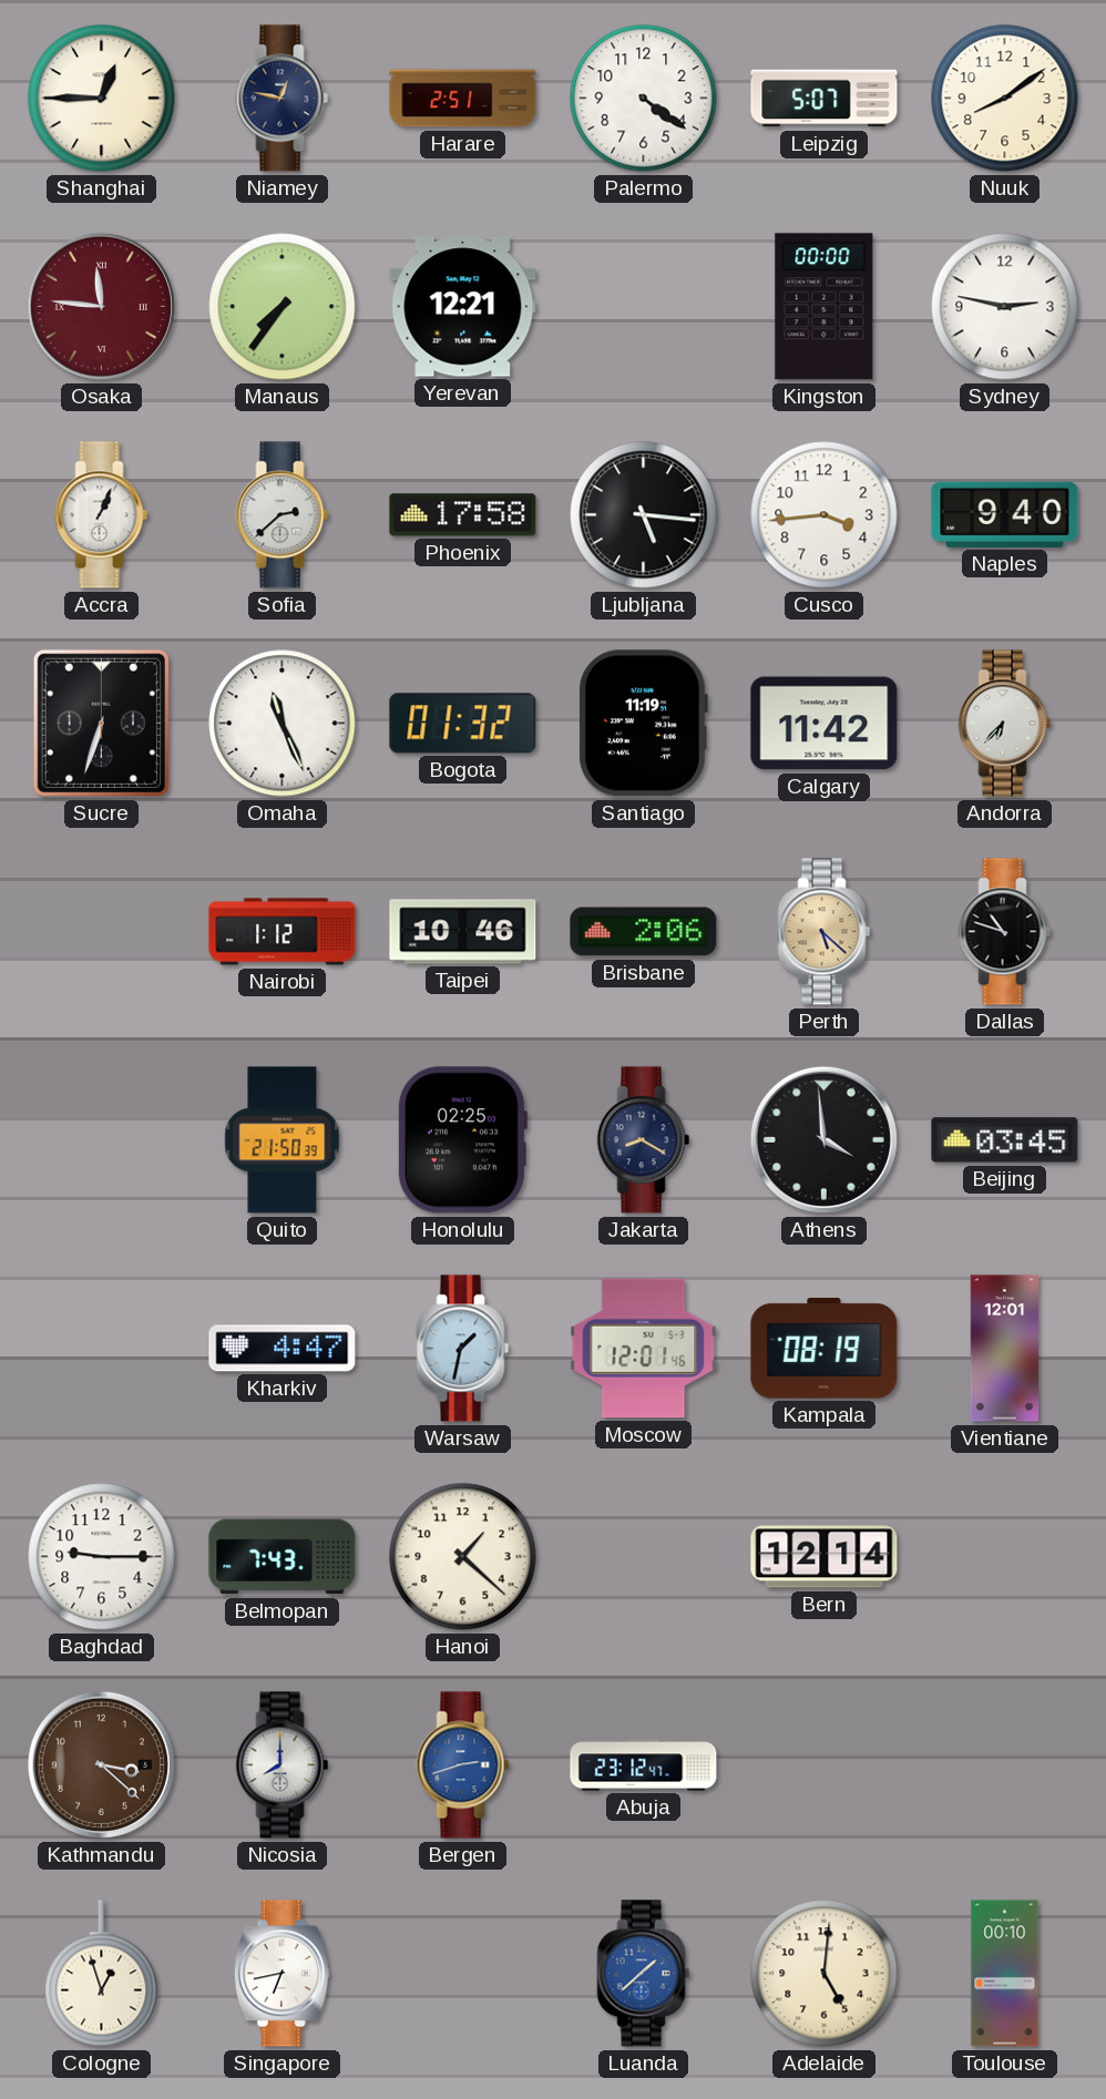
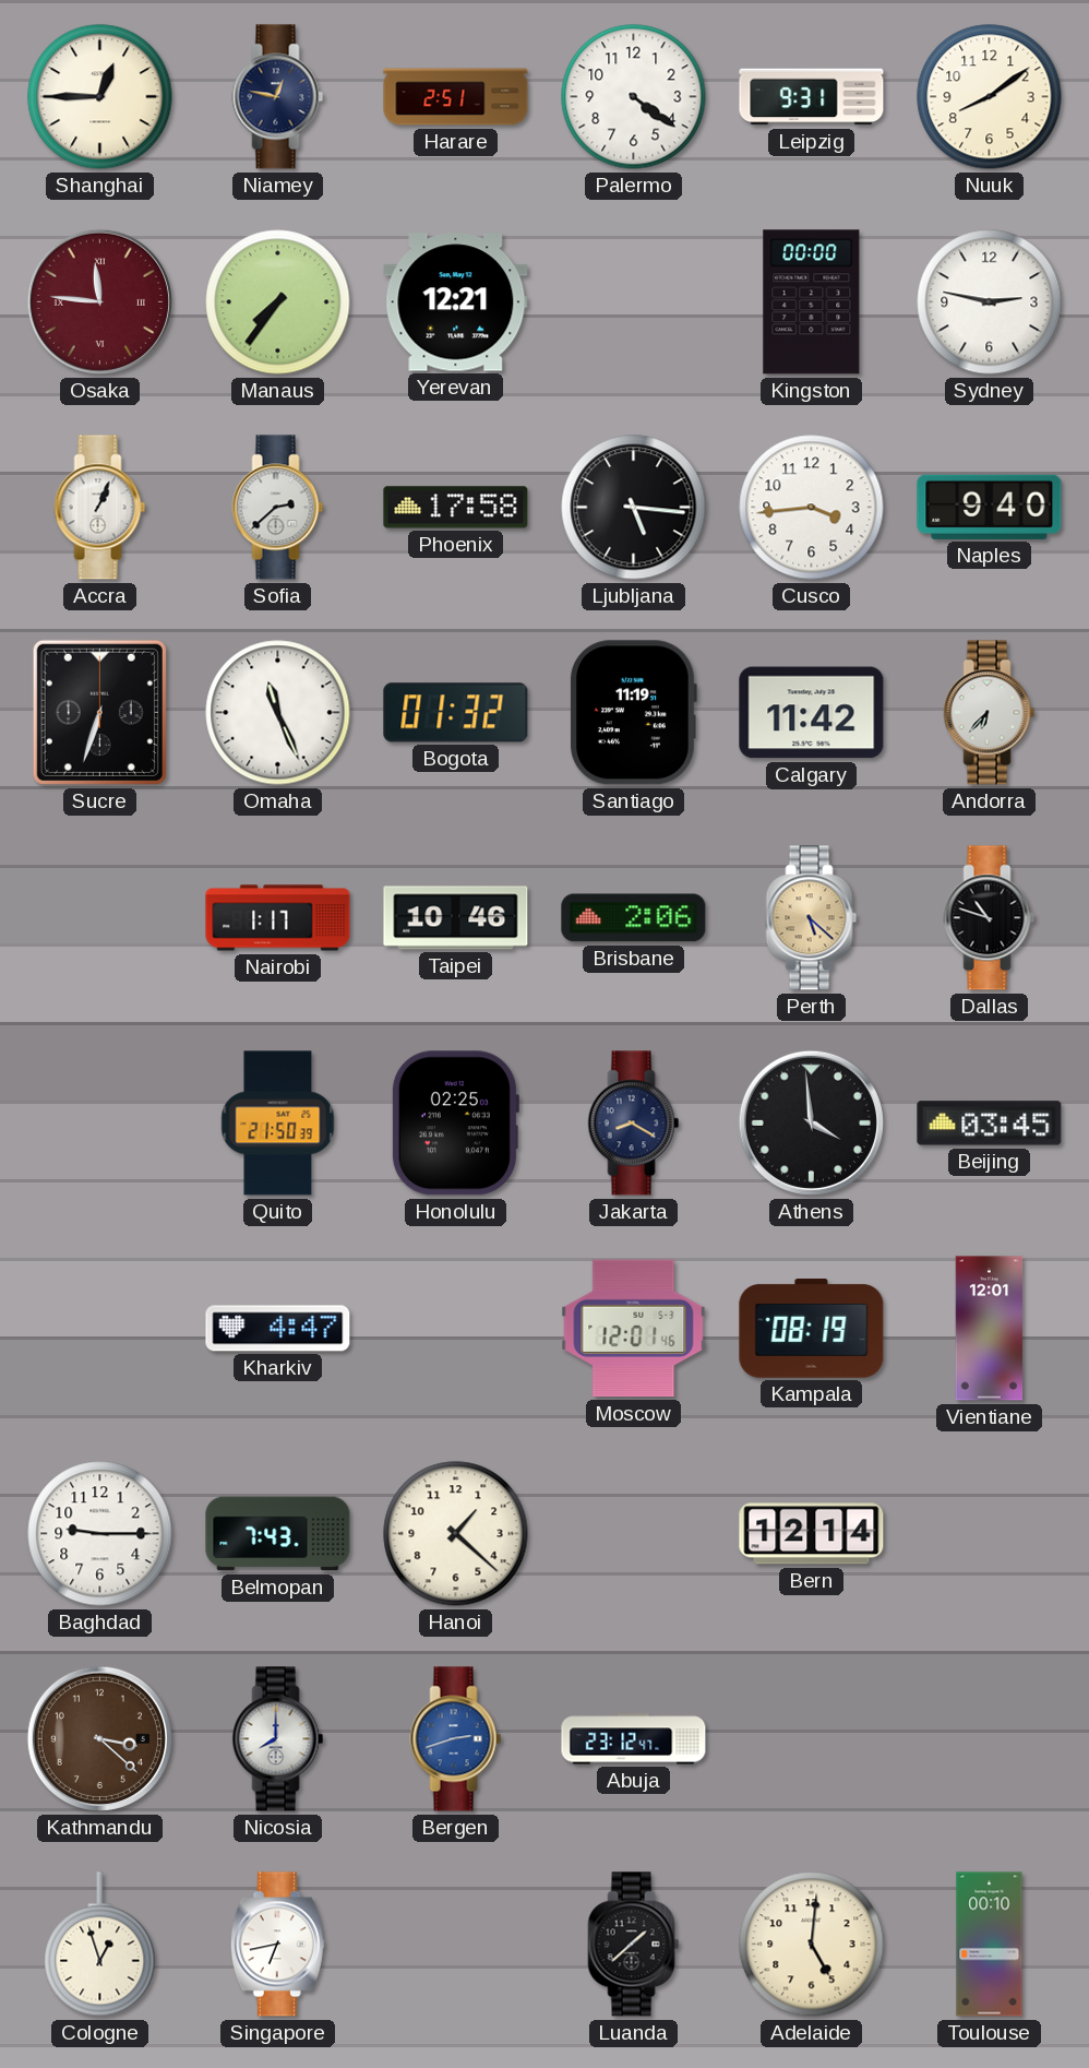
Leipzig: 5:07 -> 9:31 (812, 97)
Nairobi: 1:12 -> 1:17 (278, 918)
Warsaw: 1:32 -> none (463, 1349)
Luanda dial: blue -> black (634, 1945)
